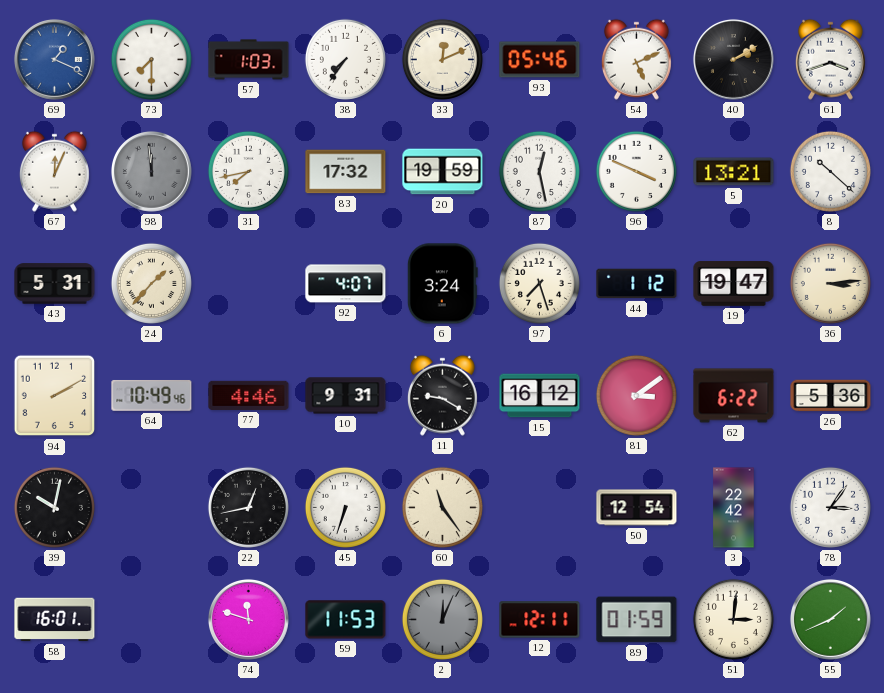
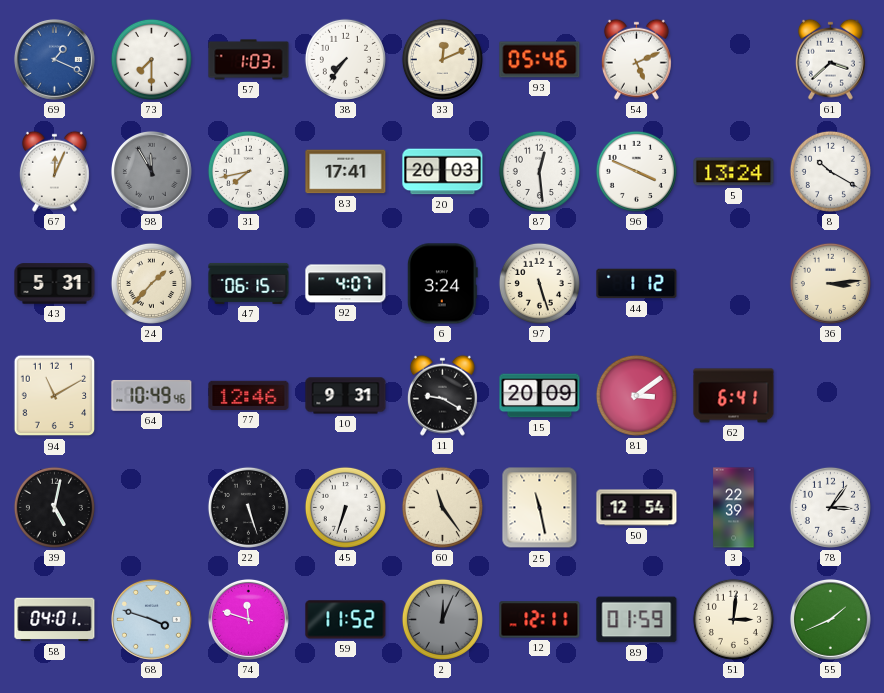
40: 2:10 -> none (733, 59)
61: 3:42 -> 3:38 (830, 59)
98: 11:59 -> 11:55 (151, 171)
83: 17:32 -> 17:41 (346, 172)
20: 19:59 -> 20:03 (443, 172)
87: 12:28 -> 12:29 (539, 171)
5: 13:21 -> 13:24 (734, 172)
8: 10:22 -> 10:20 (830, 171)
47: none -> 06:15 (249, 283)
97: 7:27 -> 5:27 (539, 283)
19: 19:47 -> none (734, 284)
94: 2:10 -> 11:10 (55, 396)
77: 4:46 -> 12:46 (249, 395)
15: 16:12 -> 20:09 (540, 396)
62: 6:22 -> 6:41 (734, 396)
26: 5:36 -> none (831, 396)
39: 10:02 -> 5:02 (54, 507)
22: 12:43 -> 5:27 (248, 507)
25: none -> 11:28 (540, 508)
3: 22:42 -> 22:39 (734, 508)
58: 16:01 -> 04:01 (55, 620)
68: none -> 3:48 (151, 619)
59: 11:53 -> 11:52 (346, 620)
